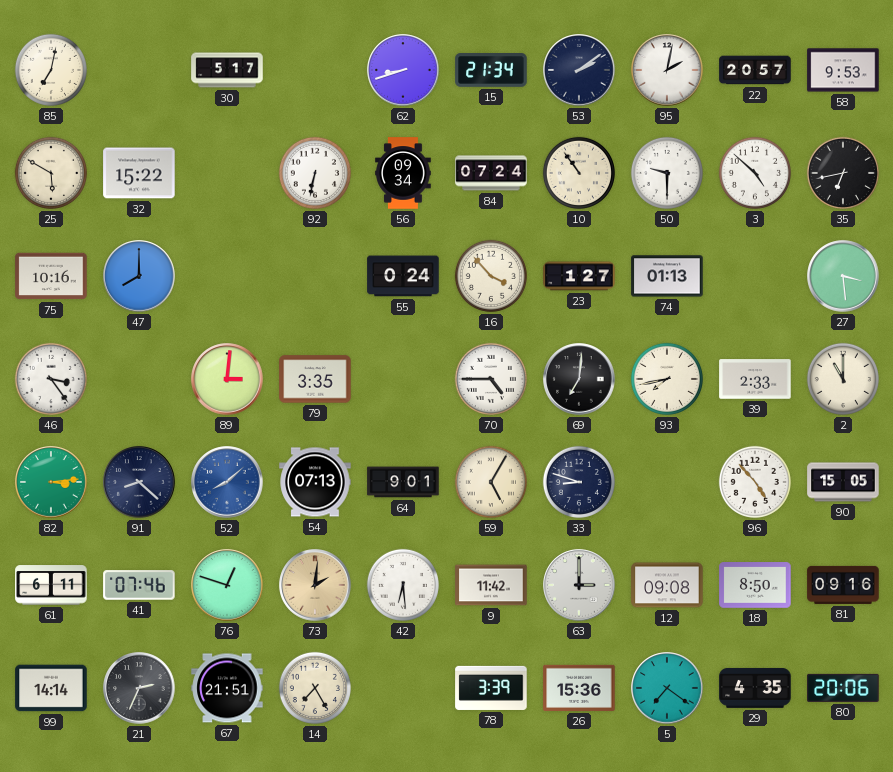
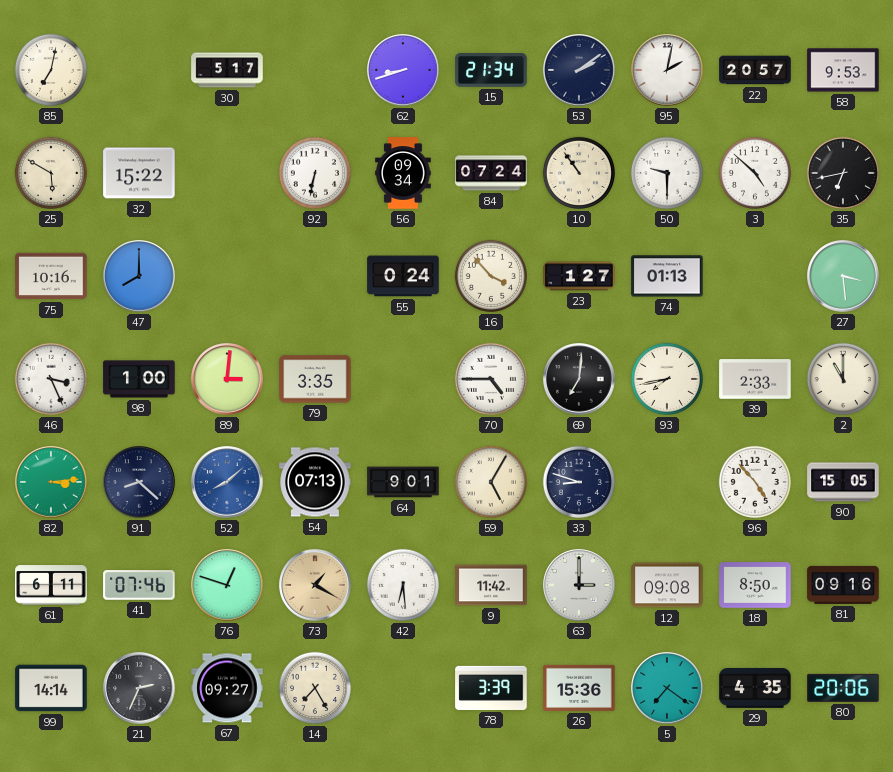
46: 3:24 -> 3:26 (51, 379)
98: none -> 1:00 (139, 379)
73: 2:01 -> 1:20 (315, 585)
67: 21:51 -> 09:27 (227, 688)
